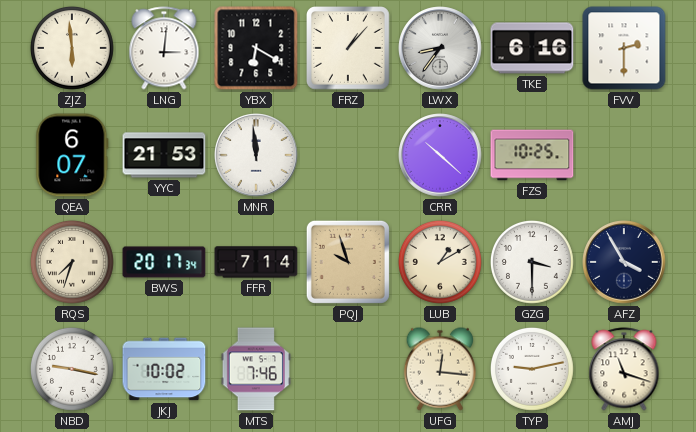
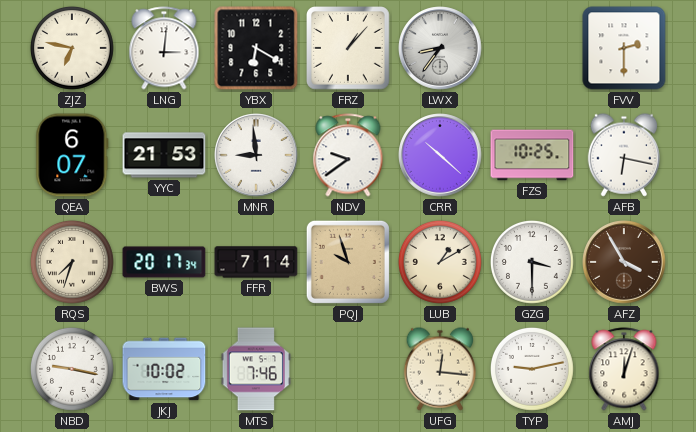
ZJZ: 5:59 -> 6:47 (72, 48)
TKE: 6:16 -> none (532, 48)
MNR: 11:59 -> 8:59 (256, 155)
NDV: none -> 9:39 (348, 155)
AFB: none -> 6:17 (623, 155)
AFZ dial: navy -> brown (624, 262)
AMJ: 11:18 -> 12:03 (624, 369)
